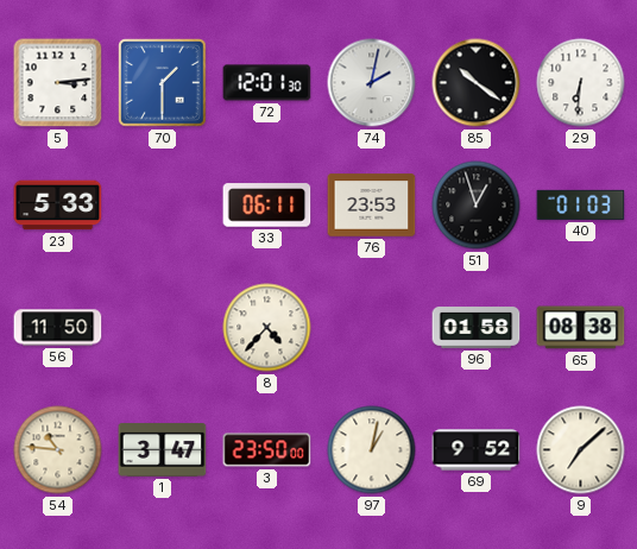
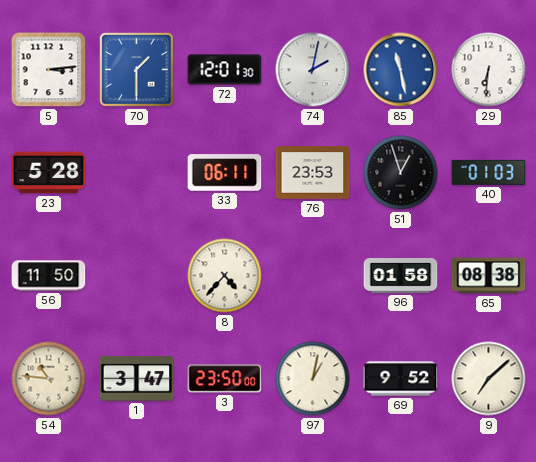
85: 10:21 -> 11:28 (401, 70)
85 dial: black -> blue (401, 70)
23: 5:33 -> 5:28 (49, 173)
